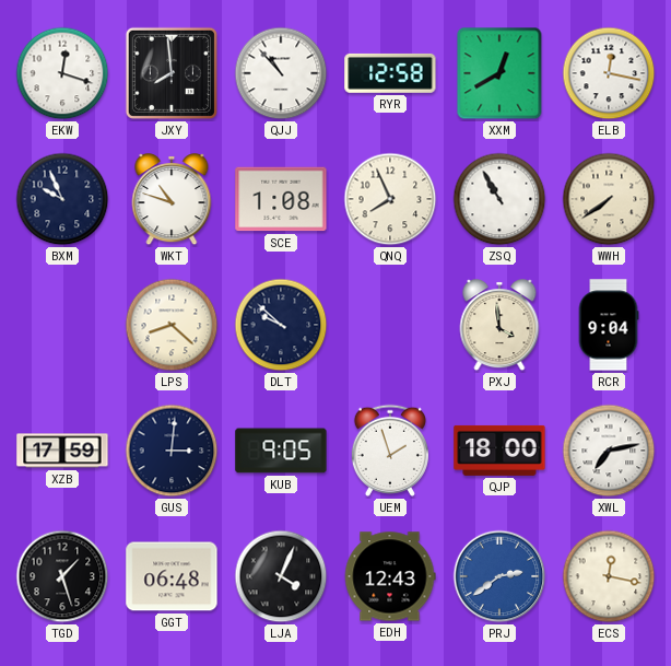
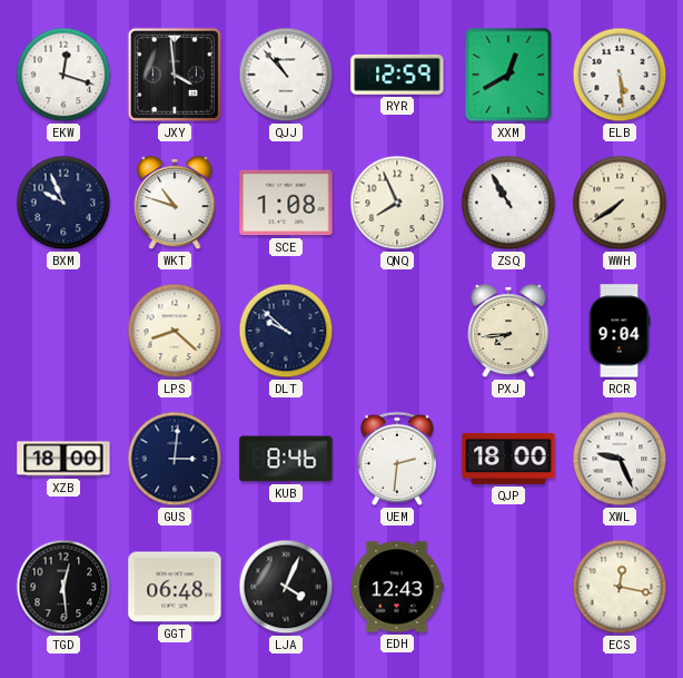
JXY: 7:59 -> 3:59 (175, 75)
RYR: 12:58 -> 12:59 (397, 75)
ELB: 12:17 -> 5:29 (620, 75)
PXJ: 3:59 -> 7:44 (508, 332)
XZB: 17:59 -> 18:00 (63, 459)
KUB: 9:05 -> 8:46 (286, 459)
UEM: 1:57 -> 2:31 (397, 459)
XWL: 7:13 -> 9:26 (620, 459)
TGD: 1:27 -> 12:29 (63, 587)
PRJ: 2:39 -> none (499, 576)
